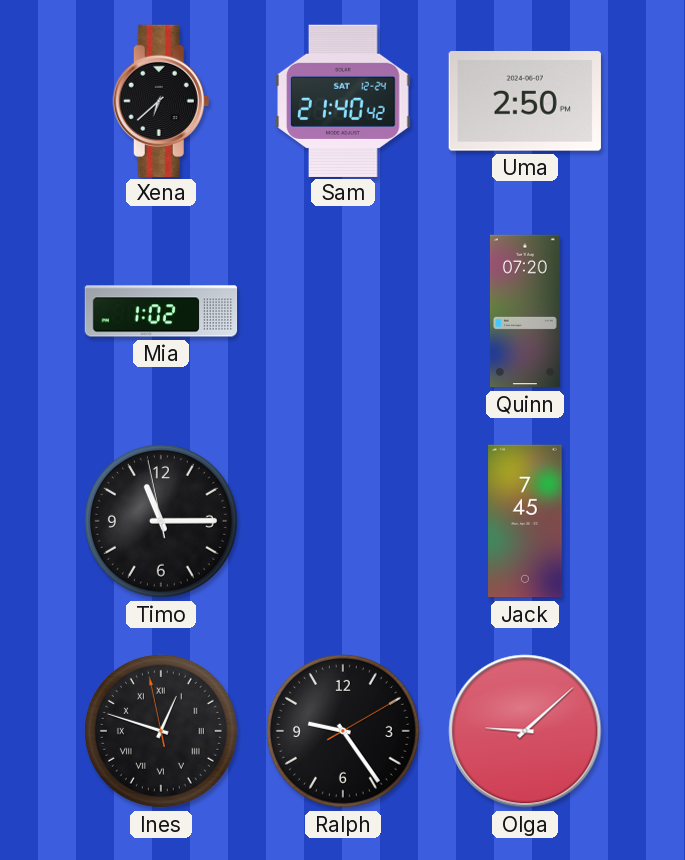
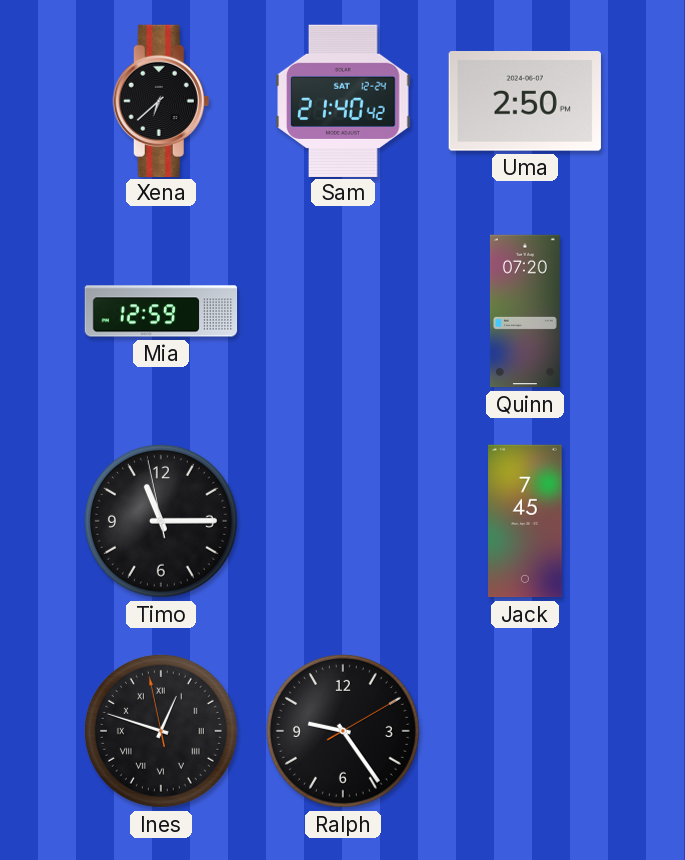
Mia: 1:02 -> 12:59 (161, 311)
Olga: 9:08 -> none (525, 731)
